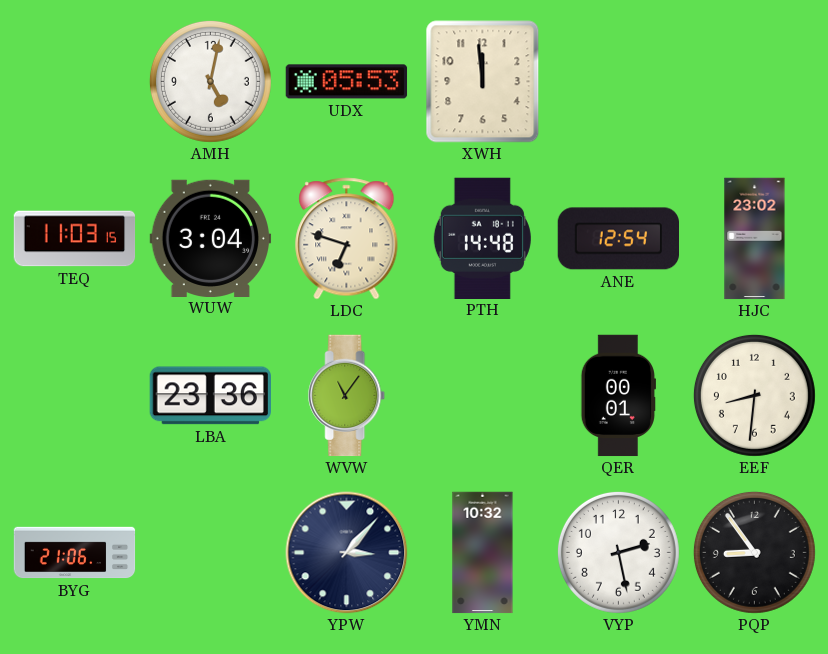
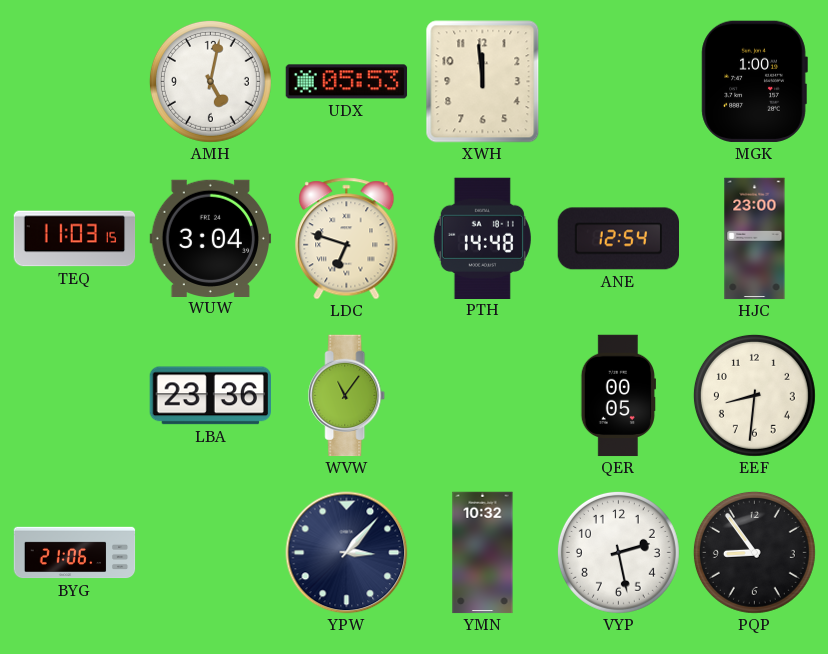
MGK: none -> 1:00 (754, 81)
HJC: 23:02 -> 23:00 (755, 239)
QER: 00:01 -> 00:05 (618, 396)
